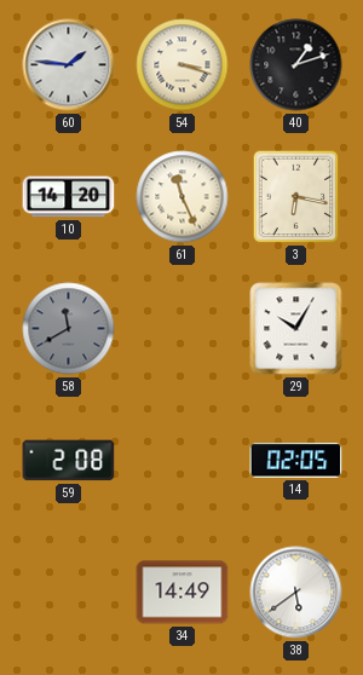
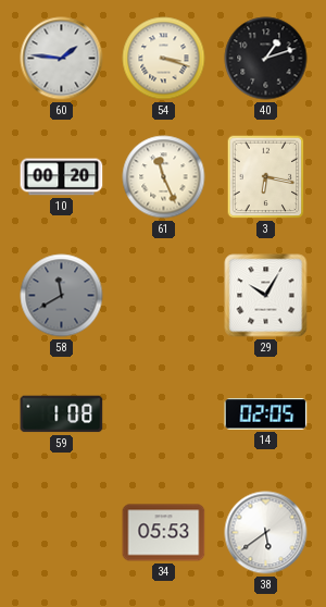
10: 14:20 -> 00:20 (62, 177)
59: 2:08 -> 1:08 (62, 414)
34: 14:49 -> 05:53 (164, 533)
